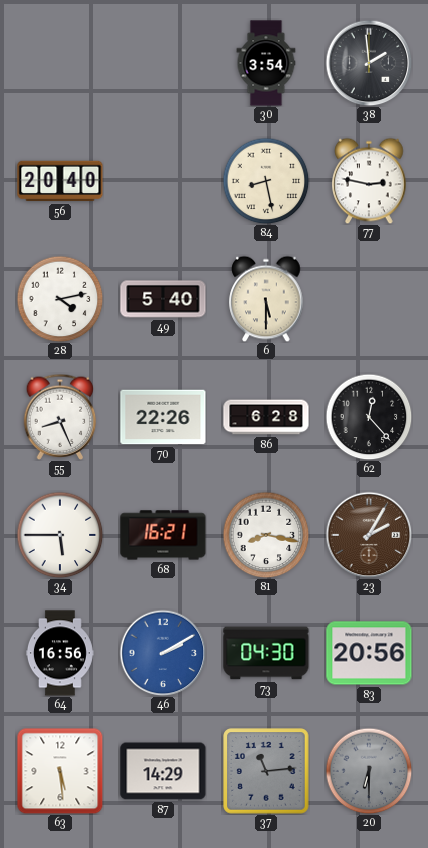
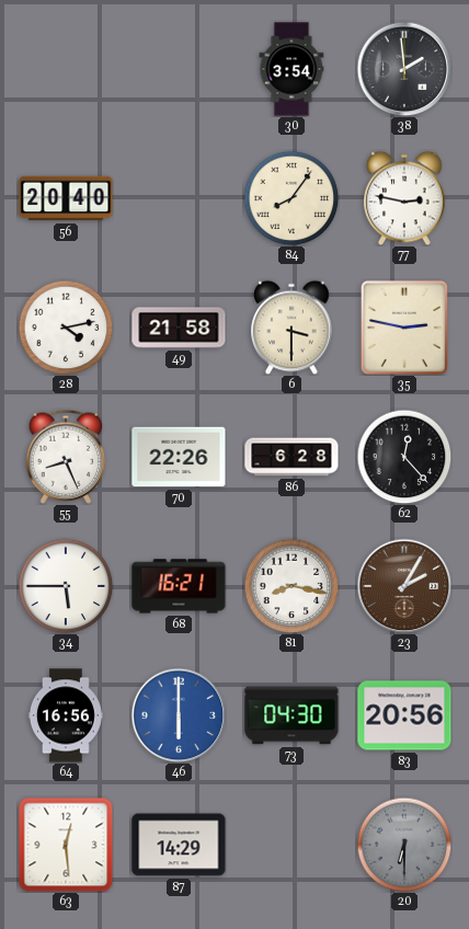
84: 8:28 -> 8:06 (291, 198)
49: 5:40 -> 21:58 (179, 328)
6: 5:30 -> 3:30 (291, 328)
35: none -> 2:47 (404, 328)
46: 2:10 -> 6:00 (179, 715)
63: 5:29 -> 12:29 (66, 845)
37: 11:14 -> none (266, 771)
